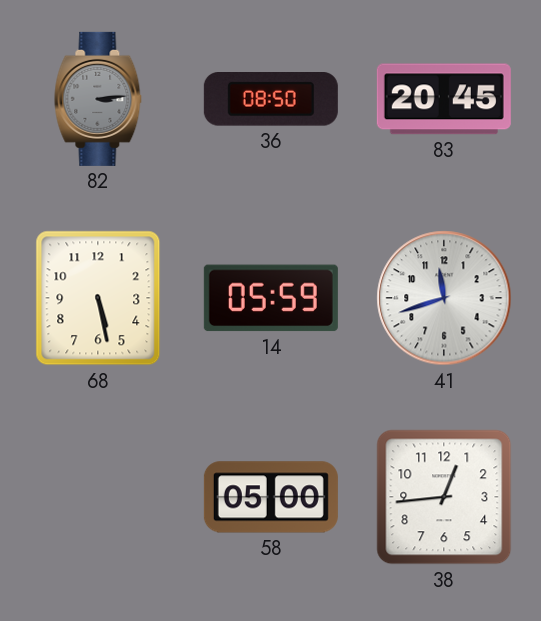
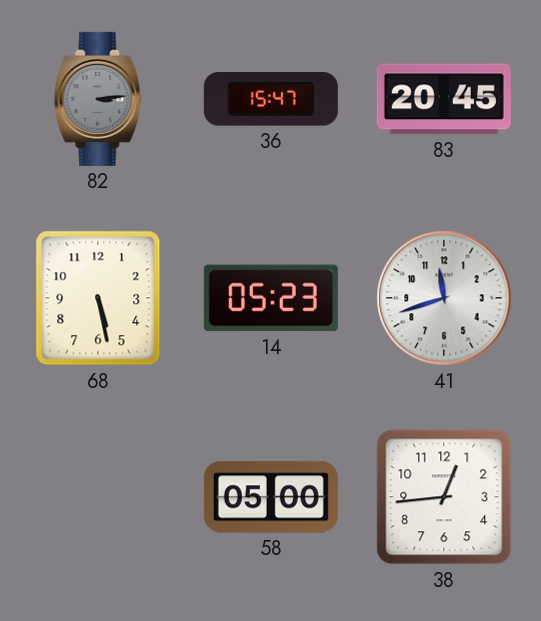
36: 08:50 -> 15:47 (271, 100)
14: 05:59 -> 05:23 (271, 298)
